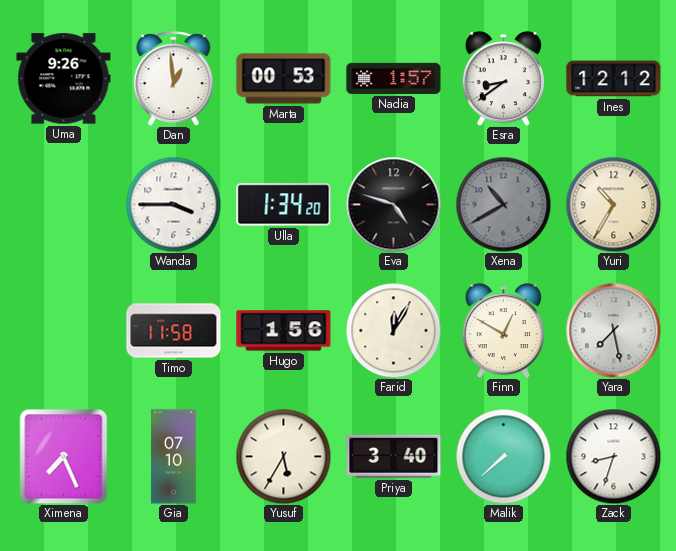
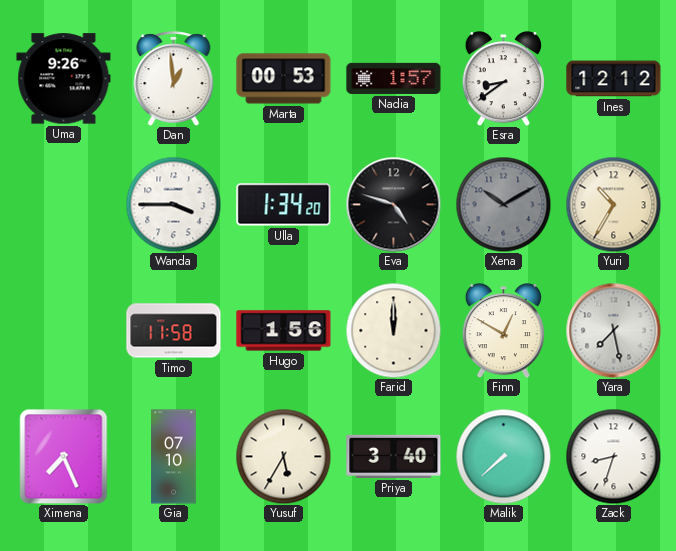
Xena: 10:40 -> 10:10 (503, 204)
Farid: 12:05 -> 12:00 (393, 330)
